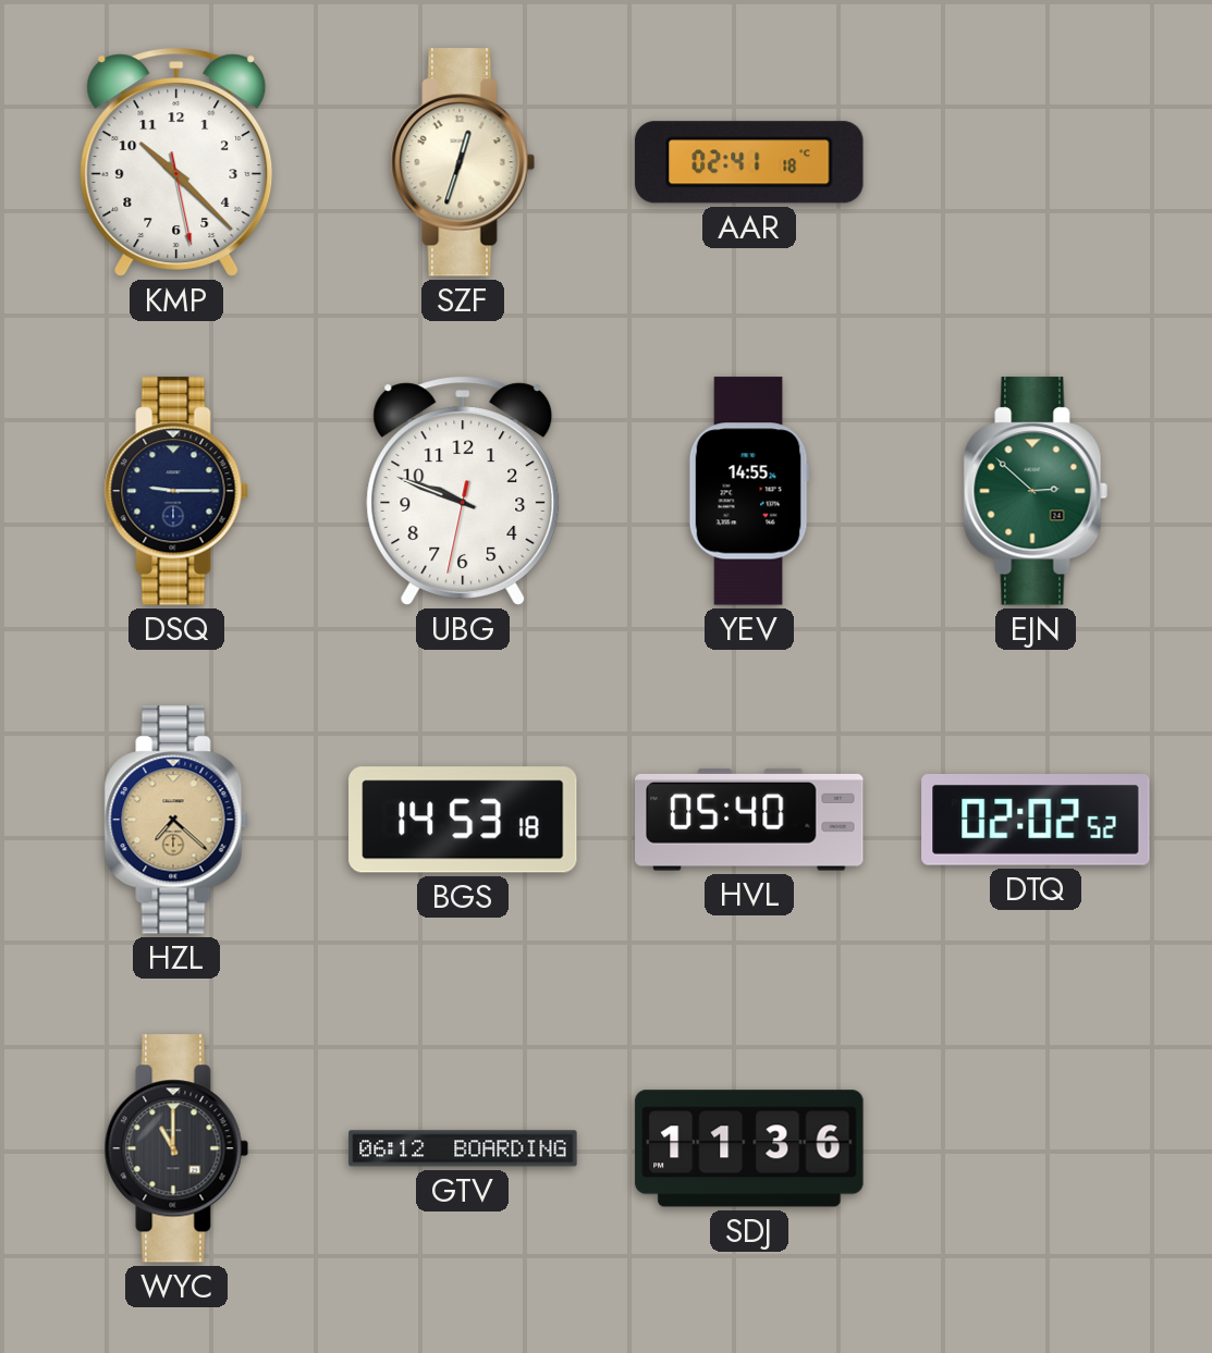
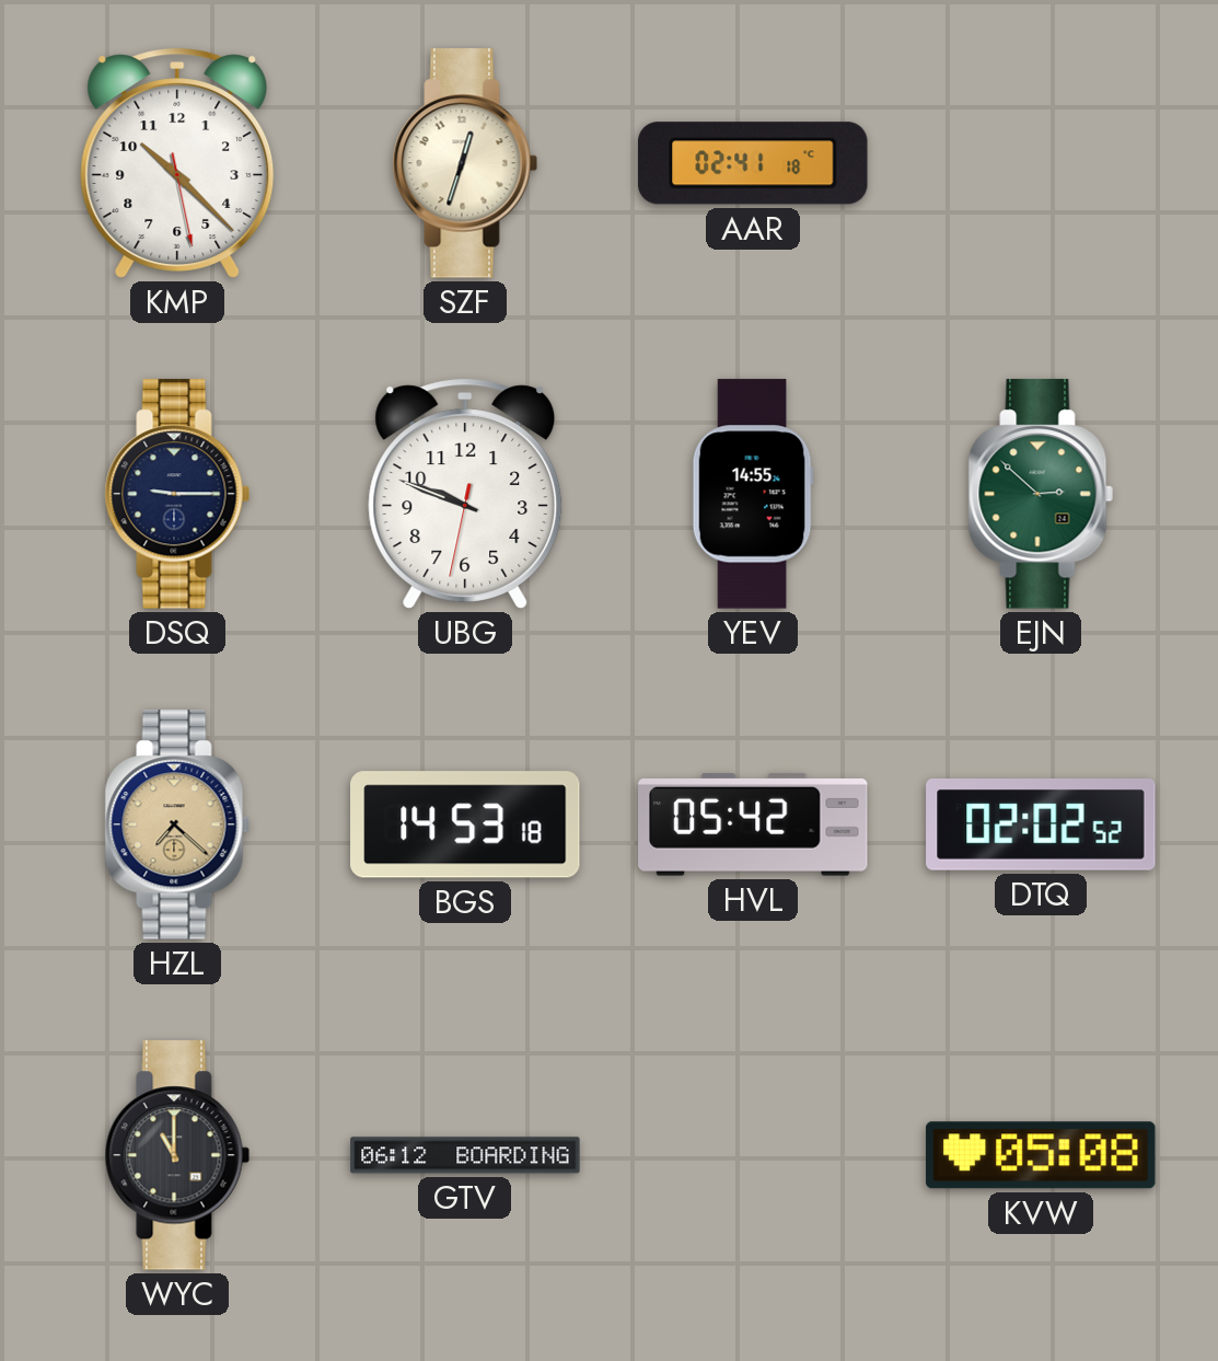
HVL: 05:40 -> 05:42 (753, 824)
SDJ: 11:36 -> none (749, 1148)
KVW: none -> 05:08 (1041, 1155)
